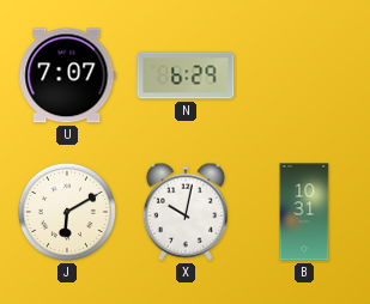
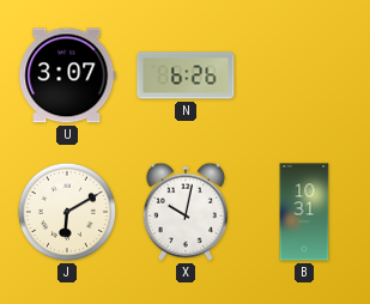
U: 7:07 -> 3:07 (67, 75)
N: 6:29 -> 6:26 (186, 75)
